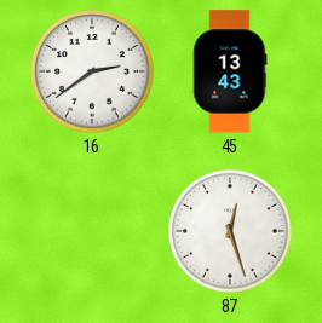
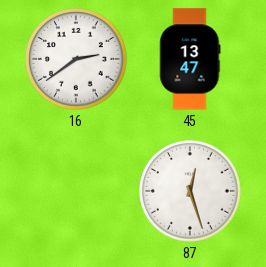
45: 13:43 -> 13:47 (190, 59)
